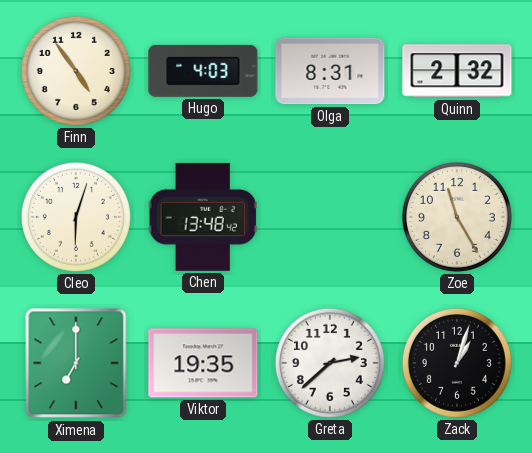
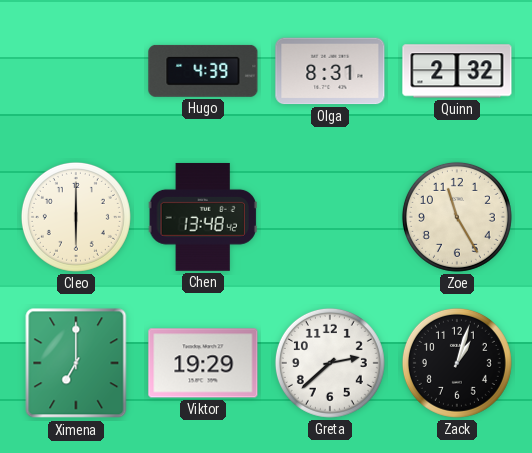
Finn: 4:54 -> none (76, 71)
Hugo: 4:03 -> 4:39 (203, 71)
Cleo: 6:03 -> 6:00 (76, 217)
Viktor: 19:35 -> 19:29 (203, 363)
